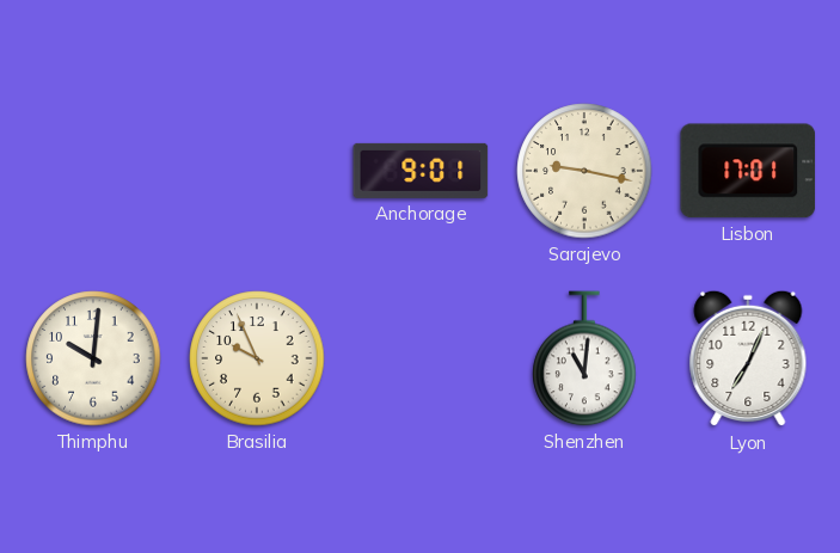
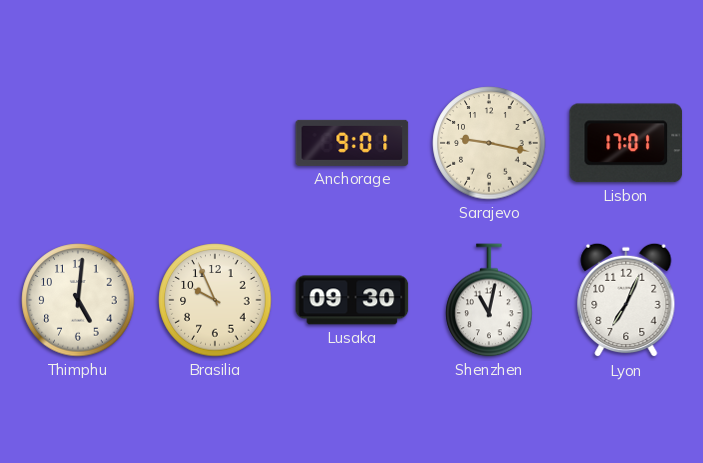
Thimphu: 10:01 -> 5:01 (78, 300)
Lusaka: none -> 09:30 (352, 300)
Shenzhen: 11:01 -> 11:02 (489, 300)
